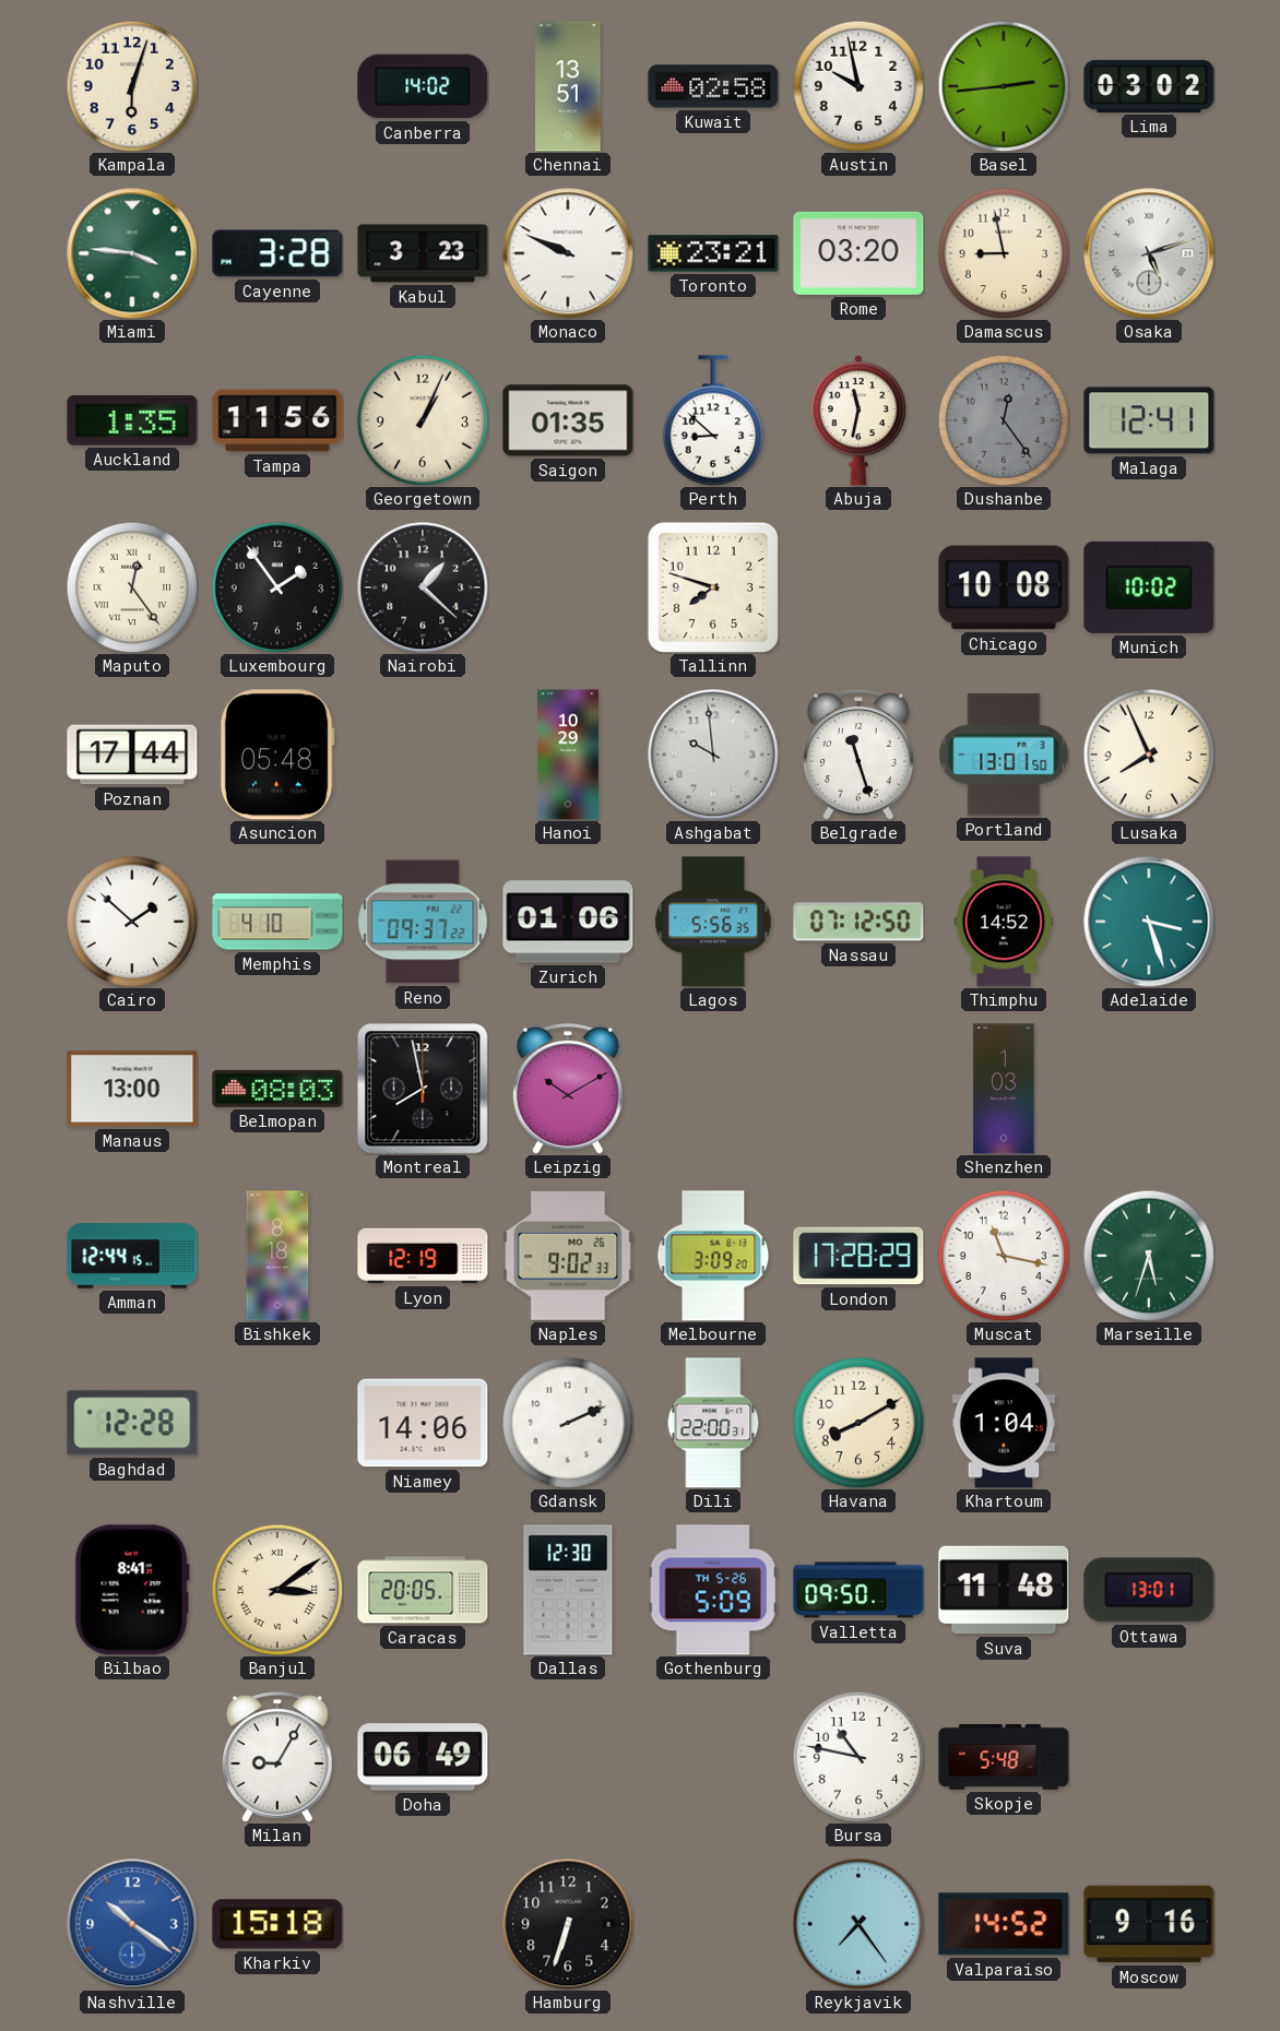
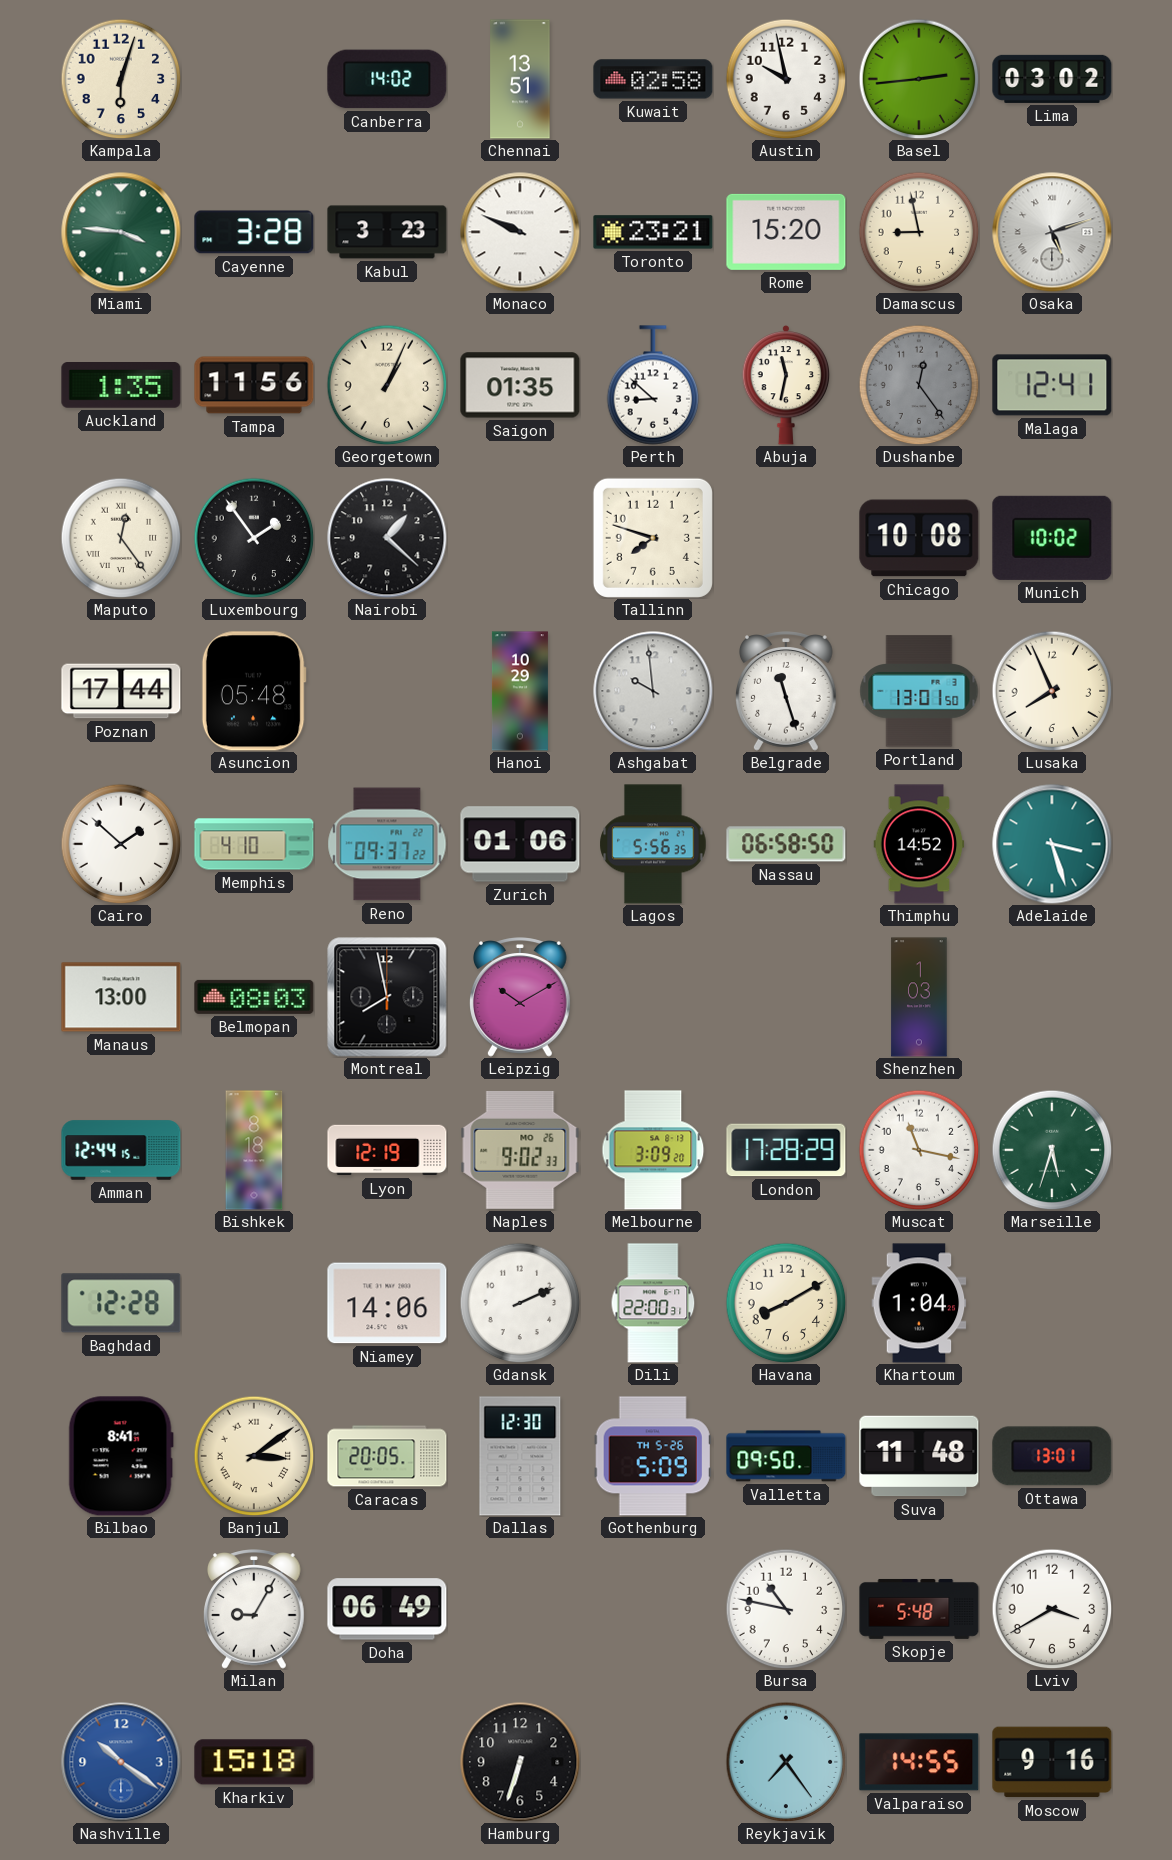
Rome: 03:20 -> 15:20 (786, 232)
Nassau: 07:12 -> 06:58 (786, 844)
Lviv: none -> 3:40 (1052, 1609)
Valparaiso: 14:52 -> 14:55 (919, 1762)
